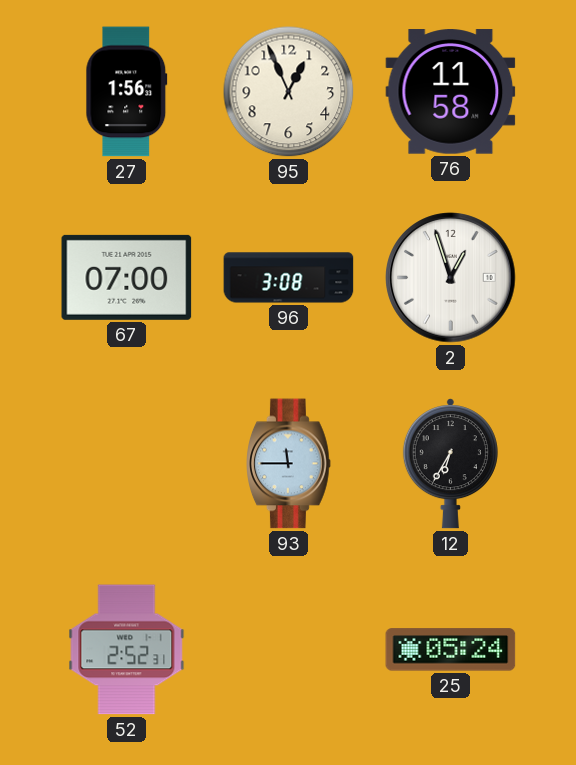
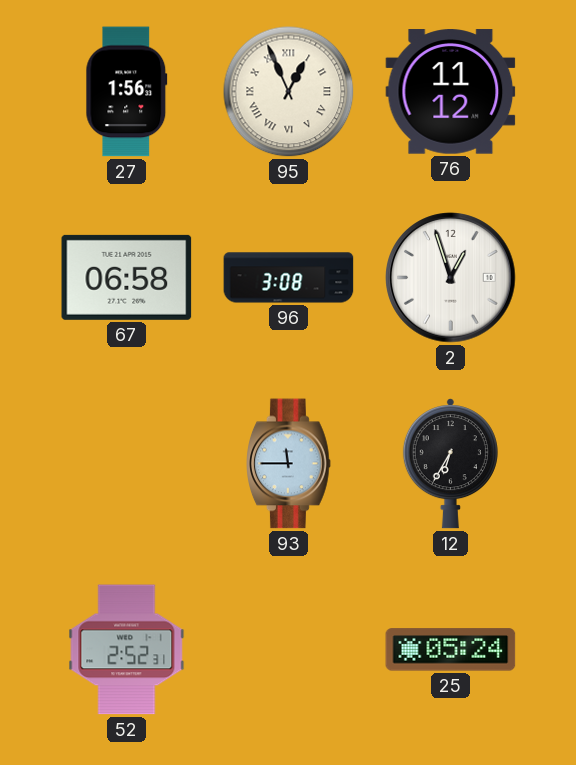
95 numerals: Arabic -> Roman (289, 92)
76: 11:58 -> 11:12 (451, 92)
67: 07:00 -> 06:58 (127, 277)
